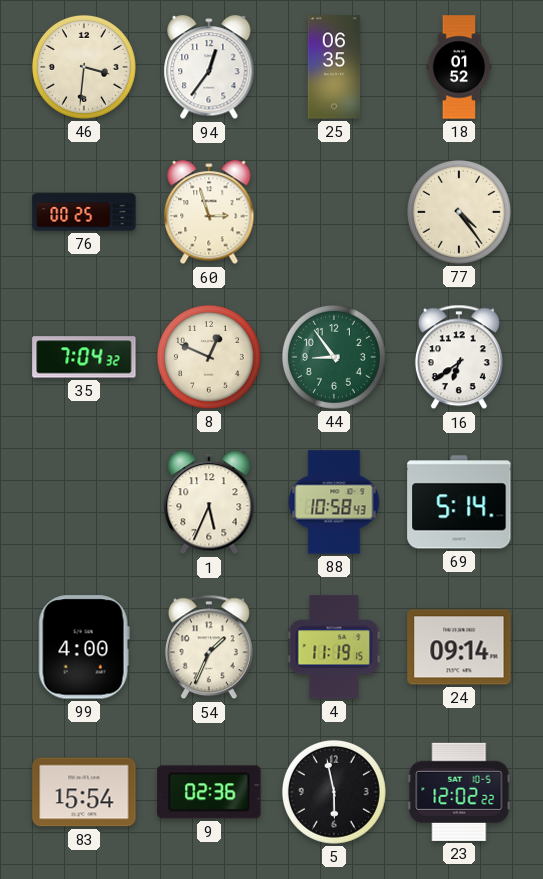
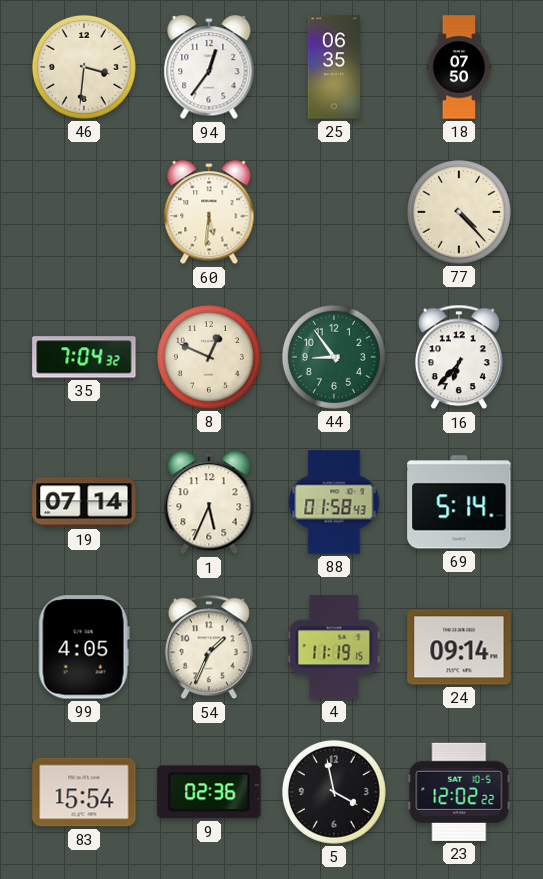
18: 01:52 -> 07:50 (459, 67)
76: 00:25 -> none (84, 212)
60: 2:57 -> 5:31 (209, 213)
77: 4:24 -> 4:23 (459, 212)
16: 6:39 -> 6:37 (459, 357)
19: none -> 07:14 (84, 502)
88: 10:58 -> 01:58 (334, 502)
99: 4:00 -> 4:05 (84, 647)
5: 5:58 -> 3:58 (334, 792)
